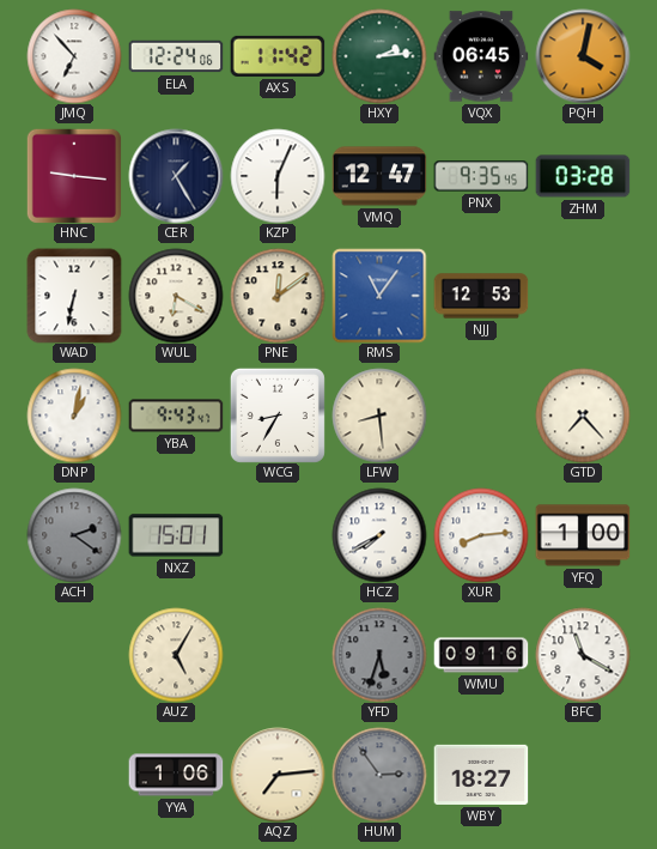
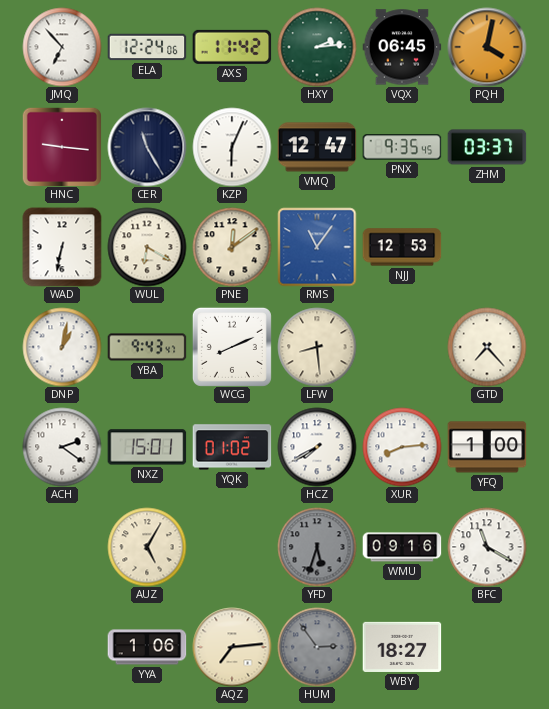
CER: 1:25 -> 11:25 (147, 147)
ZHM: 03:28 -> 03:37 (487, 147)
WCG: 8:35 -> 8:11 (232, 347)
ACH dial: grey -> white (62, 447)
YQK: none -> 01:02 (232, 447)
